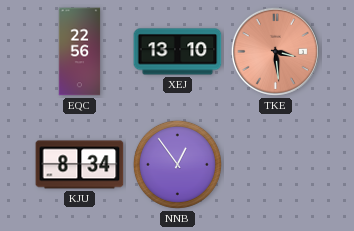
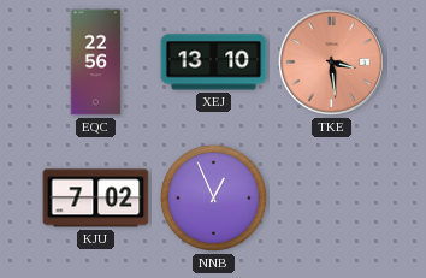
KJU: 8:34 -> 7:02 (96, 199)
NNB: 12:54 -> 12:56 (213, 197)
